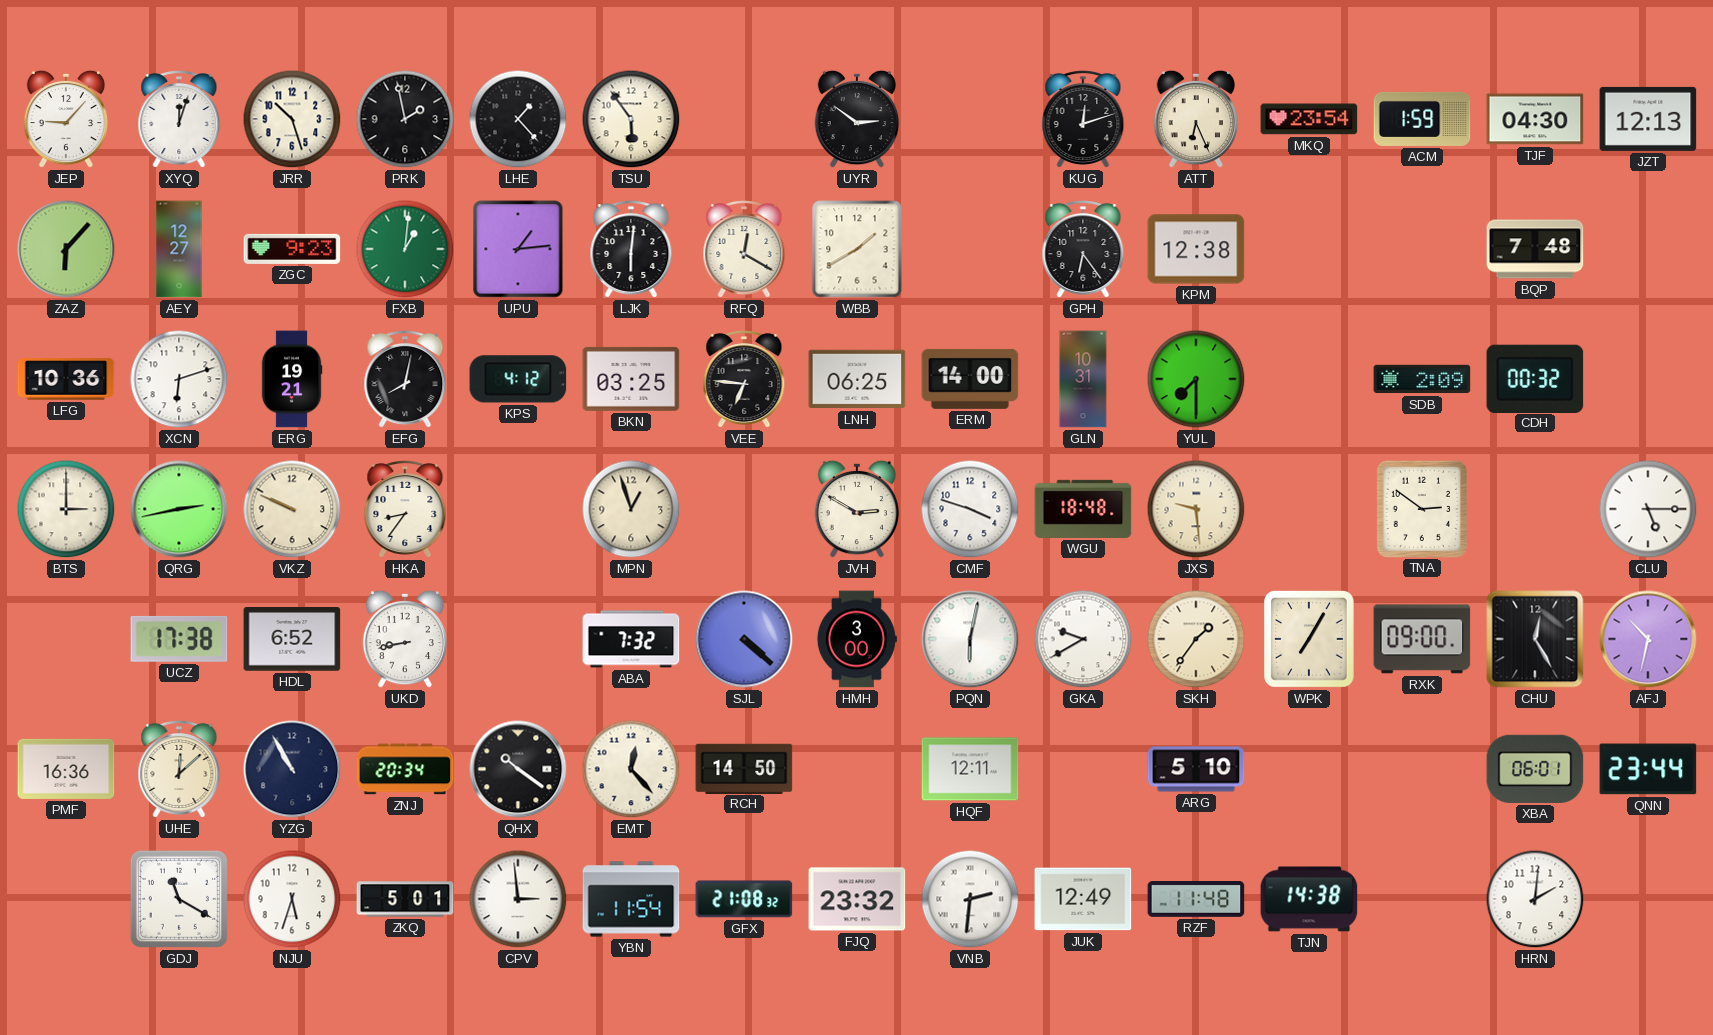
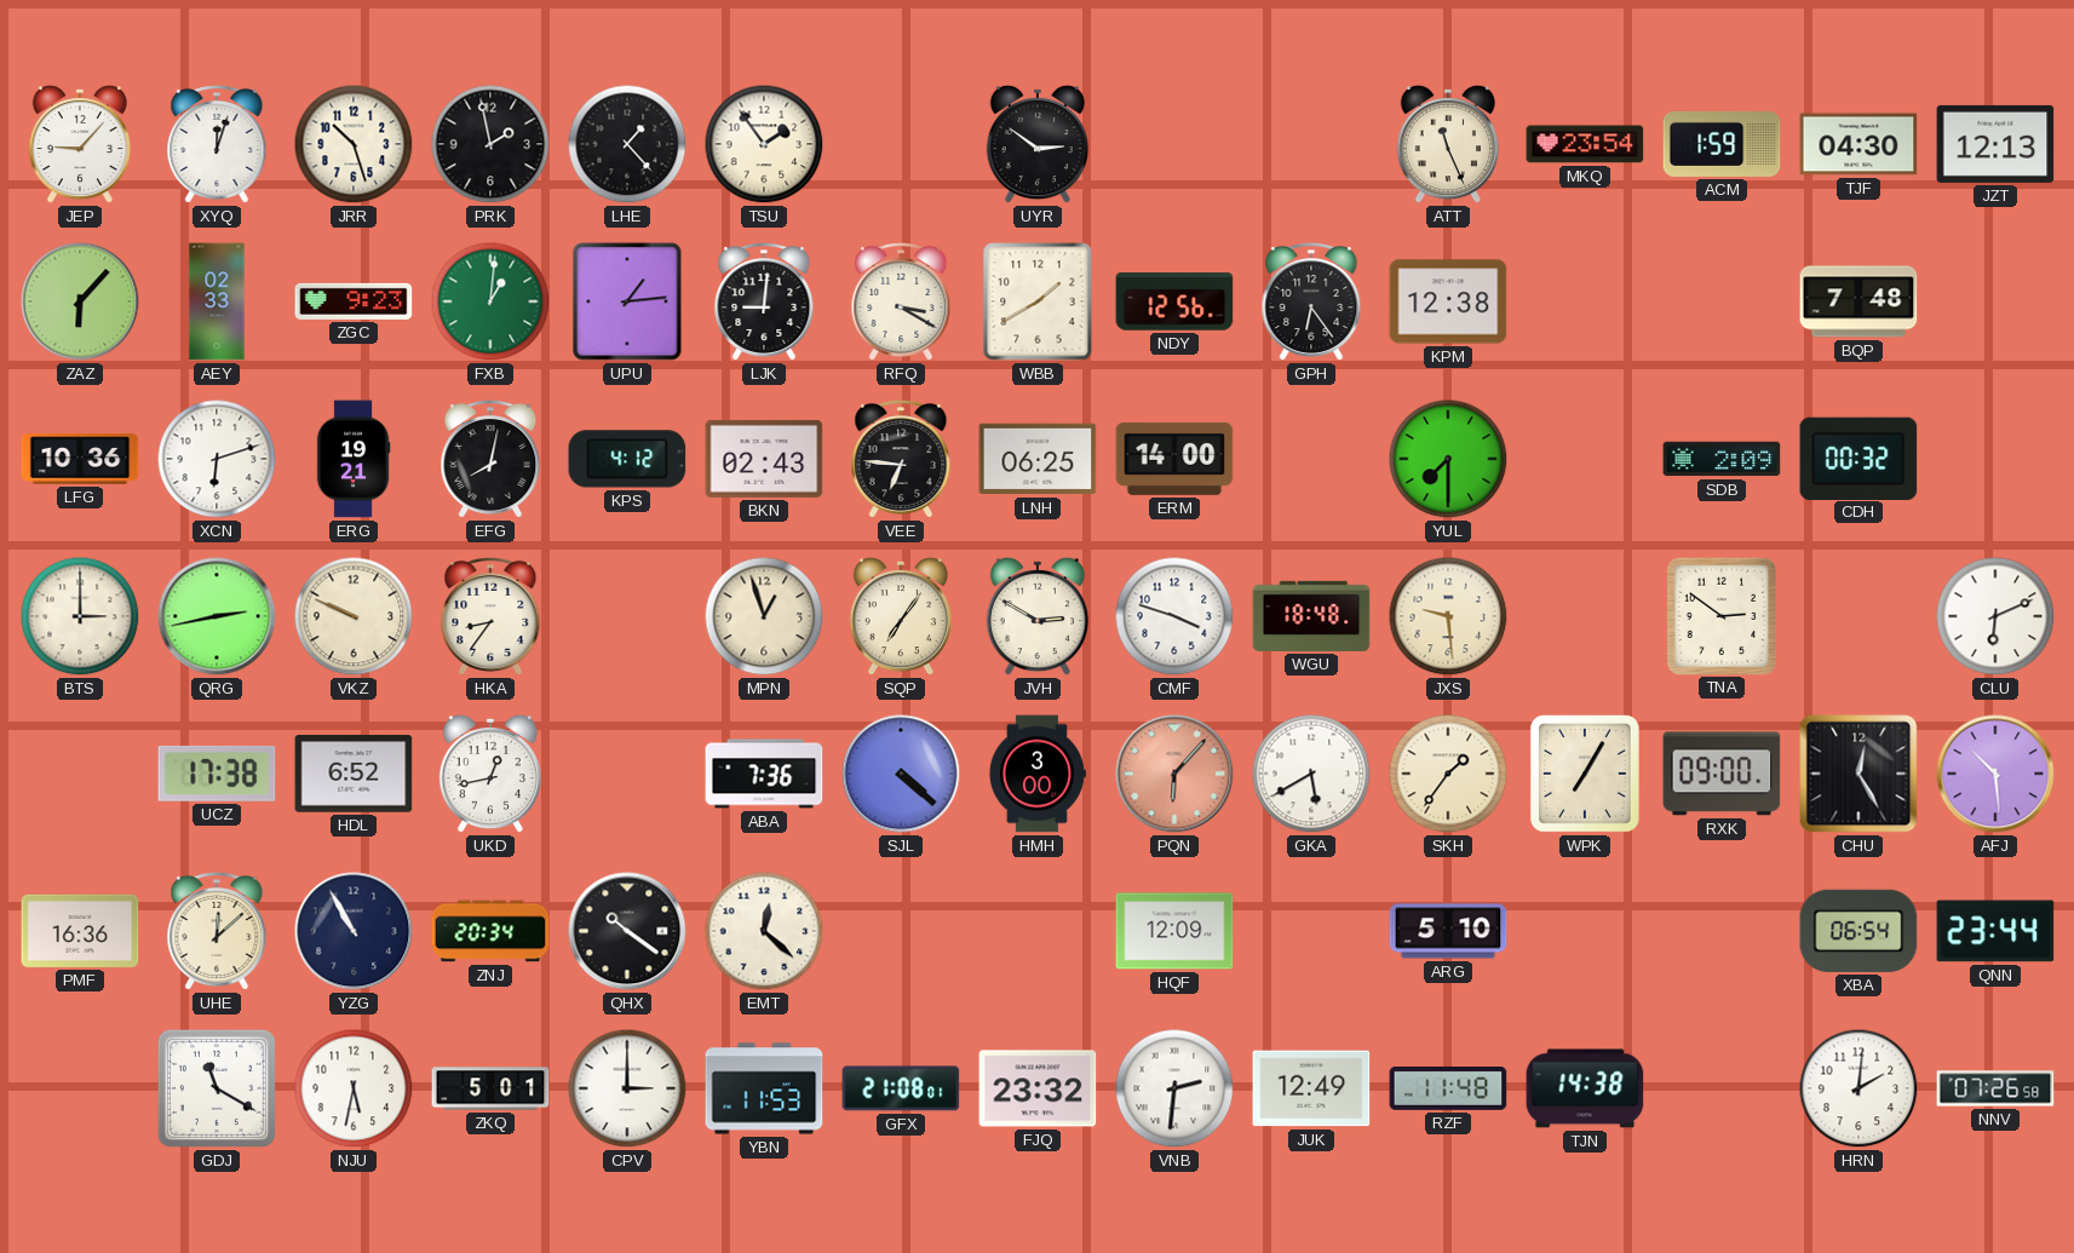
TSU: 5:54 -> 1:54 (764, 144)
KUG: 12:12 -> none (1083, 120)
ATT: 6:26 -> 11:26 (1448, 144)
AEY: 12:27 -> 02:33 (217, 301)
LJK: 6:01 -> 9:01 (764, 303)
RFQ: 12:20 -> 3:20 (901, 303)
NDY: none -> 12:56 (1174, 301)
BKN: 03:25 -> 02:43 (764, 459)
GLN: 10:31 -> none (1083, 379)
SQP: none -> 7:06 (901, 616)
CLU: 5:15 -> 6:11 (1995, 616)
UKD: 8:43 -> 12:43 (490, 774)
ABA: 7:32 -> 7:36 (764, 774)
PQN: 6:02 -> 6:07 (1174, 774)
PQN dial: white -> salmon (1174, 774)
GKA: 9:40 -> 5:40 (1311, 774)
AFJ: 10:32 -> 10:29 (1995, 774)
EMT: 12:23 -> 12:22 (764, 931)
RCH: 14:50 -> none (744, 768)
HQF: 12:11 -> 12:09 (1174, 931)
XBA: 06:01 -> 06:54 (1858, 931)
NJU: 5:33 -> 5:32 (354, 1088)
CPV: 2:59 -> 3:00 (627, 1088)
YBN: 11:54 -> 11:53 (764, 1088)
GFX: 21:08:32 -> 21:08:01 (901, 1088)
NNV: none -> 07:26 (1995, 1088)
